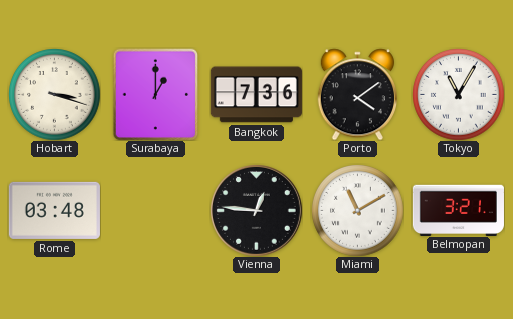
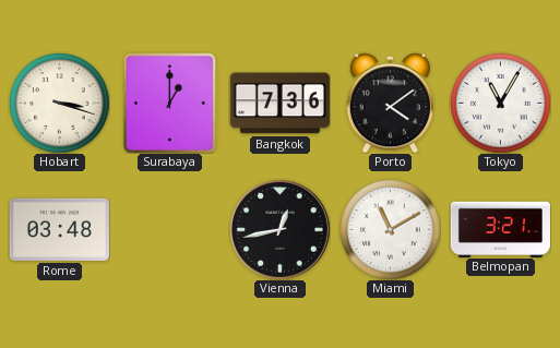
Vienna: 12:46 -> 12:43 (279, 229)
